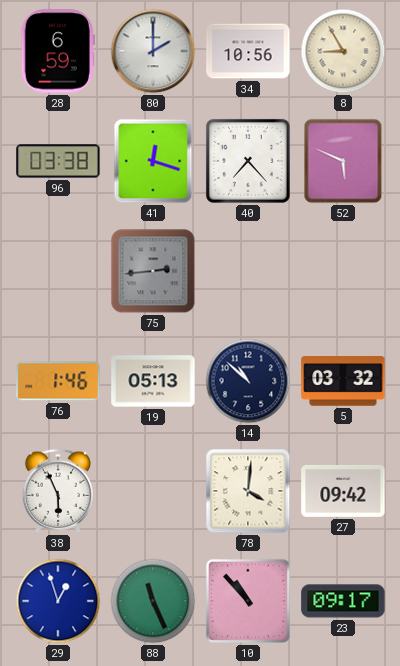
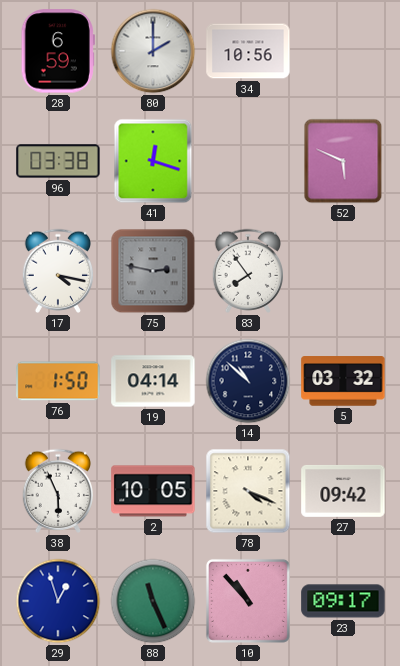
8: 8:55 -> none (343, 51)
40: 7:23 -> none (248, 161)
17: none -> 4:17 (57, 271)
75: 2:44 -> 2:47 (153, 271)
83: none -> 7:54 (247, 271)
76: 1:46 -> 1:50 (58, 381)
19: 05:13 -> 04:14 (153, 381)
2: none -> 10:05 (153, 491)
78: 4:01 -> 4:19 (248, 491)
